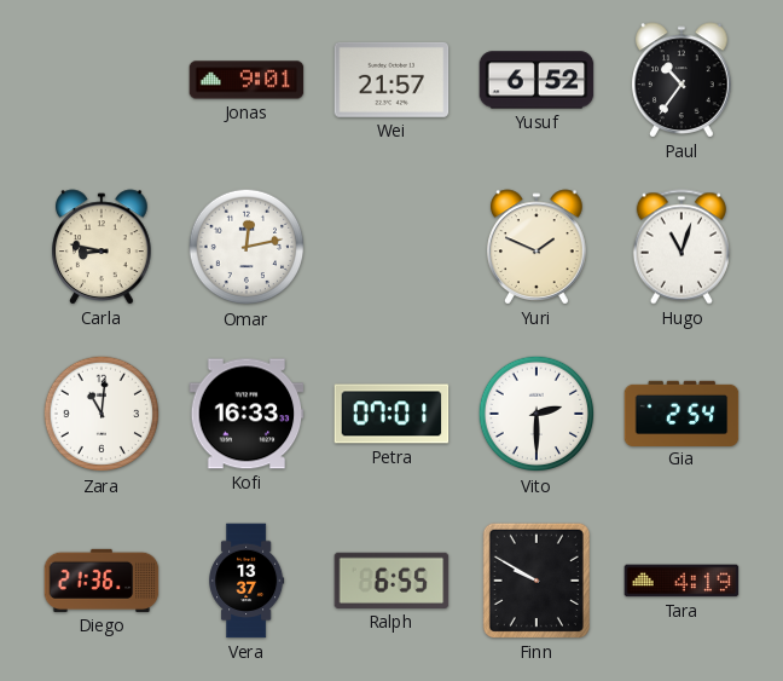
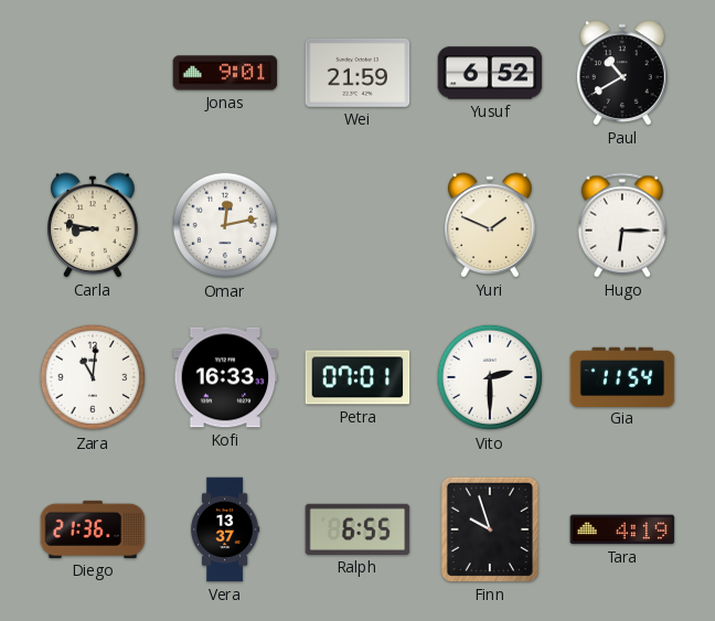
Wei: 21:57 -> 21:59 (357, 73)
Paul: 10:36 -> 10:40 (623, 73)
Hugo: 11:03 -> 6:15 (622, 225)
Gia: 2:54 -> 11:54 (622, 376)
Finn: 9:50 -> 9:57 (490, 529)
